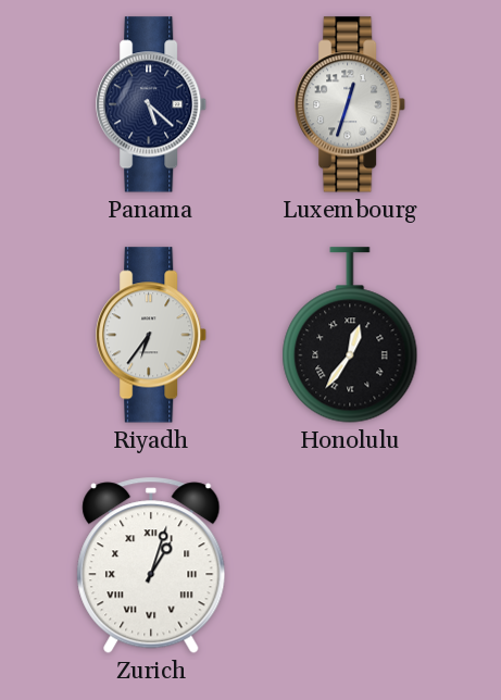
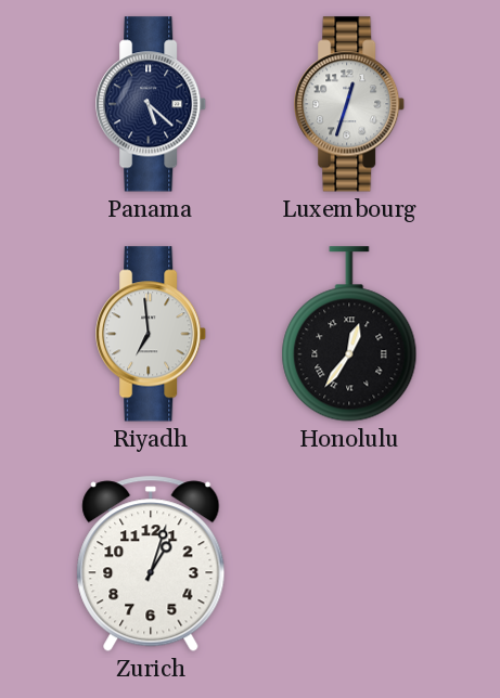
Riyadh: 6:36 -> 6:59 (152, 334)
Zurich numerals: Roman -> Arabic (151, 564)
